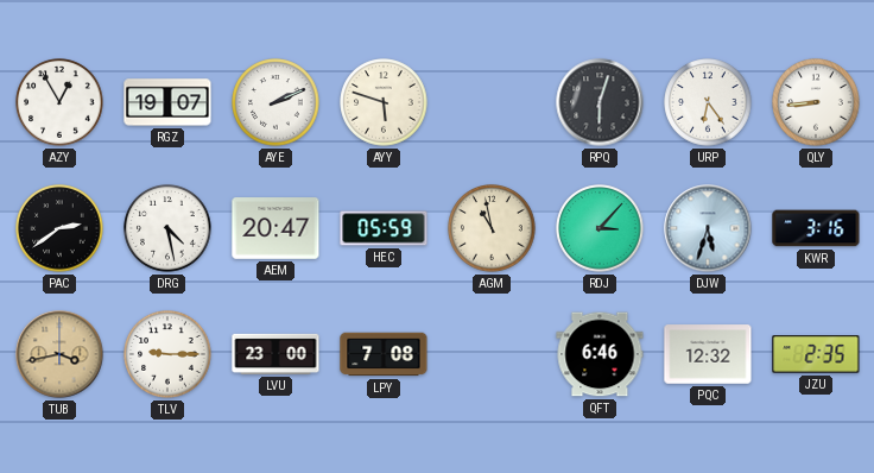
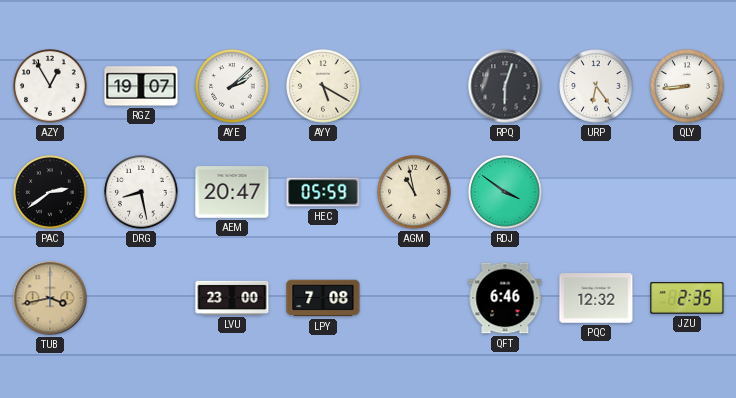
AYE: 2:11 -> 2:08 (232, 86)
AYY: 5:48 -> 5:20 (323, 86)
DRG: 4:28 -> 8:28 (141, 192)
RDJ: 3:07 -> 3:51 (505, 192)
DJW: 5:33 -> none (708, 228)
KWR: 3:16 -> none (816, 228)
TLV: 9:15 -> none (167, 354)
